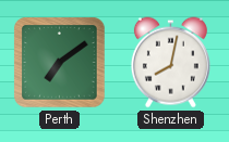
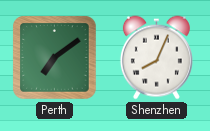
Shenzhen: 8:02 -> 8:04 (156, 58)
